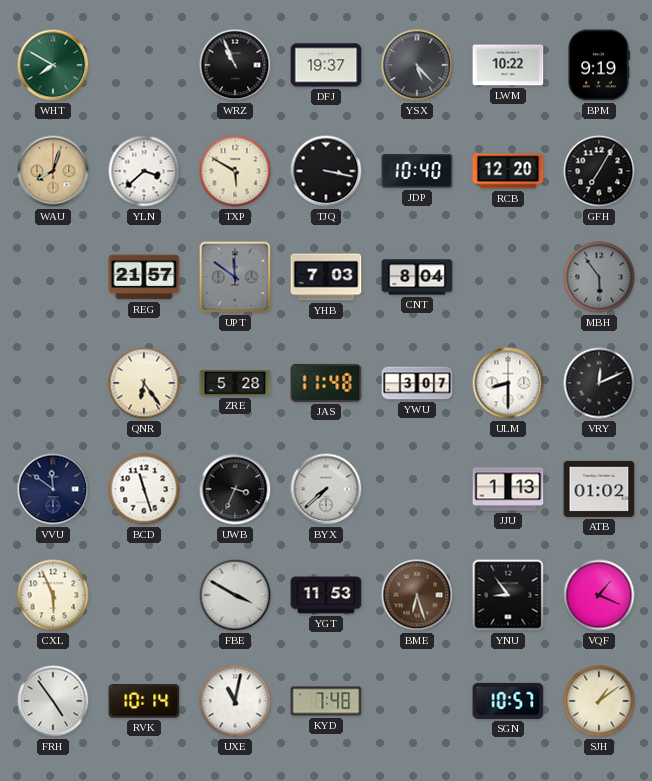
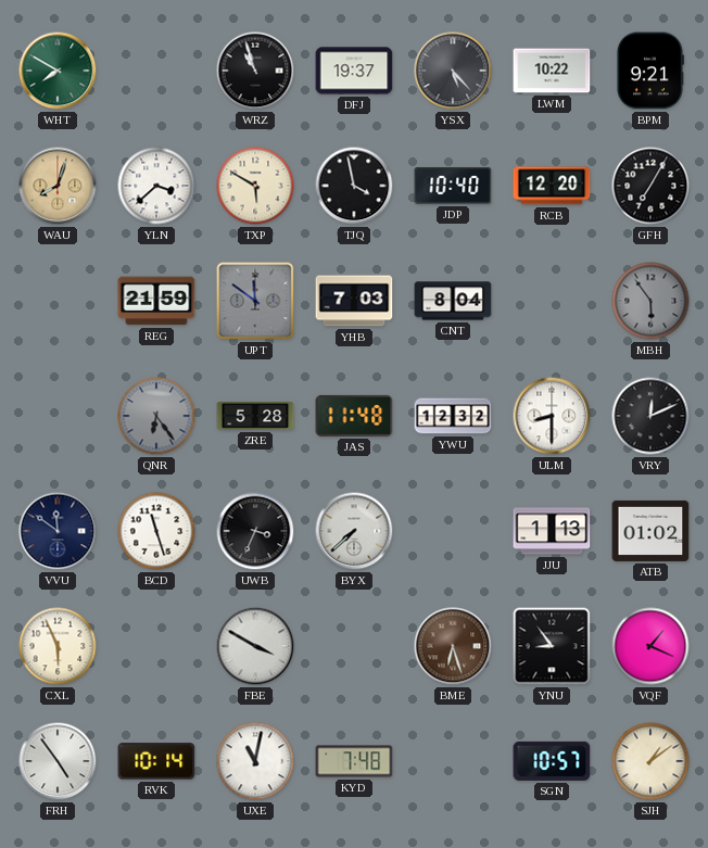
WRZ: 10:56 -> 10:57 (255, 71)
BPM: 9:19 -> 9:21 (650, 71)
TJQ: 3:17 -> 3:58 (354, 186)
REG: 21:57 -> 21:59 (156, 301)
QNR dial: cream -> grey (156, 416)
YWU: 3:07 -> 12:32 (453, 416)
YGT: 11:53 -> none (326, 595)
